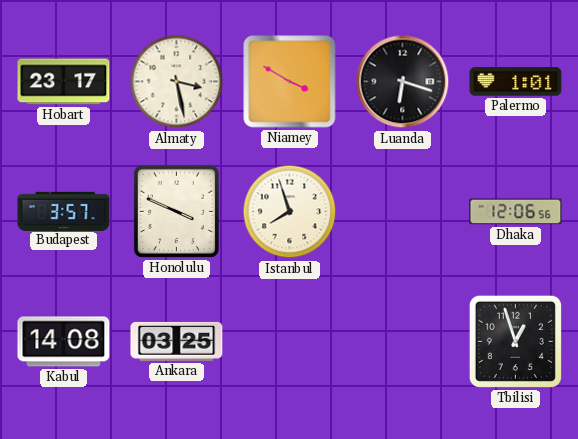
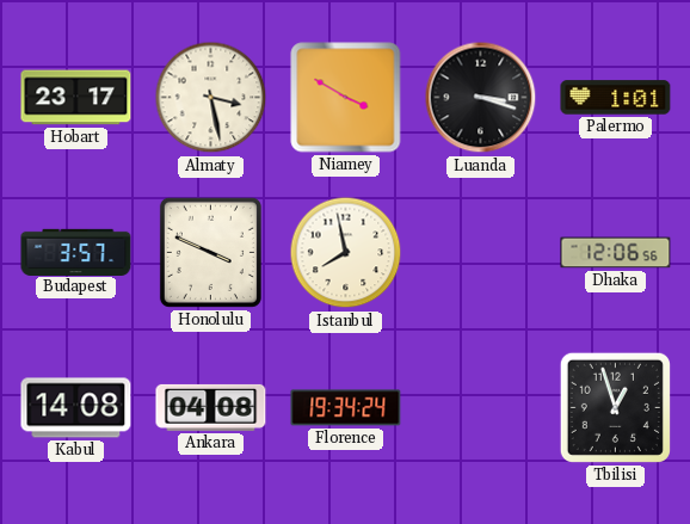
Luanda: 6:18 -> 3:18 (481, 98)
Istanbul: 7:57 -> 7:58 (346, 253)
Ankara: 03:25 -> 04:08 (211, 407)
Florence: none -> 19:34 (346, 408)
